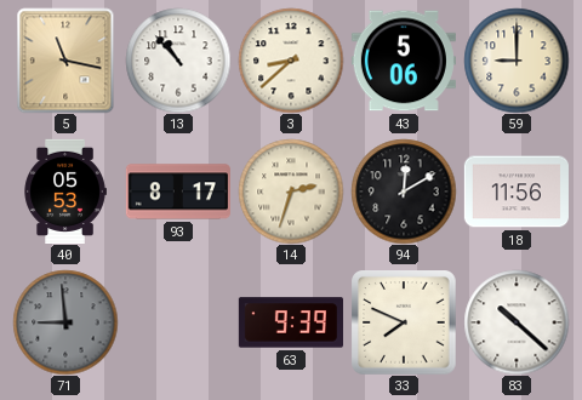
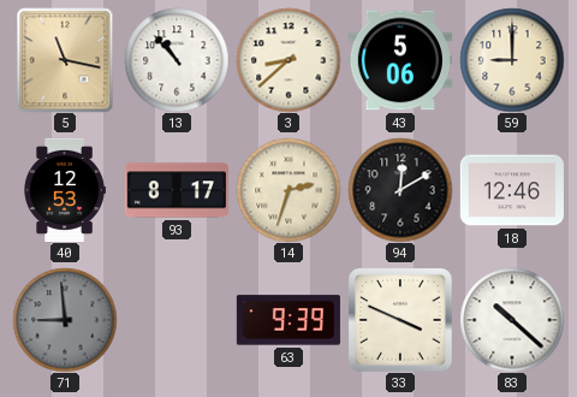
40: 05:53 -> 12:53 (65, 190)
18: 11:56 -> 12:46 (512, 190)
33: 7:49 -> 3:49 (400, 320)
